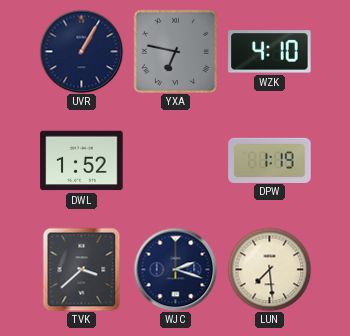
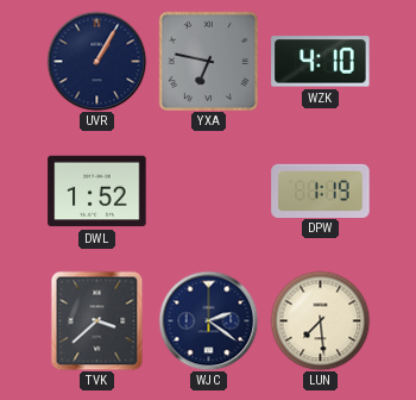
WJC: 2:18 -> 2:21 (208, 320)
